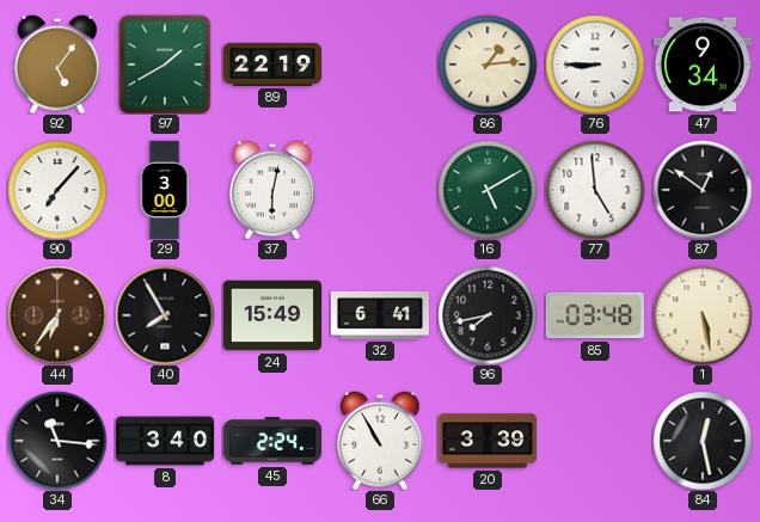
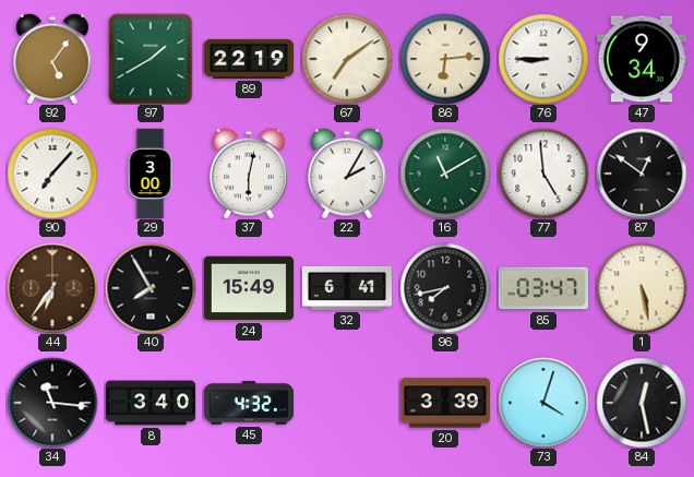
67: none -> 7:09 (347, 59)
86: 1:14 -> 6:14 (445, 59)
22: none -> 2:05 (347, 174)
16: 5:10 -> 11:10 (445, 174)
85: 03:48 -> 03:47 (543, 288)
45: 2:24 -> 4:32 (248, 403)
66: 10:55 -> none (380, 441)
73: none -> 4:03 (543, 403)
